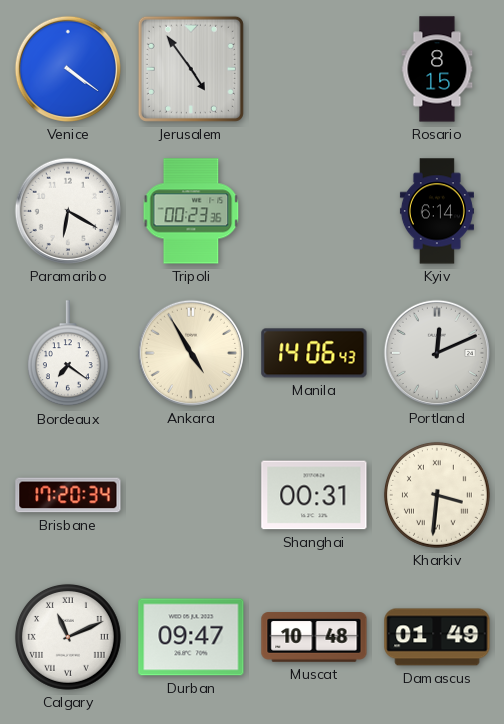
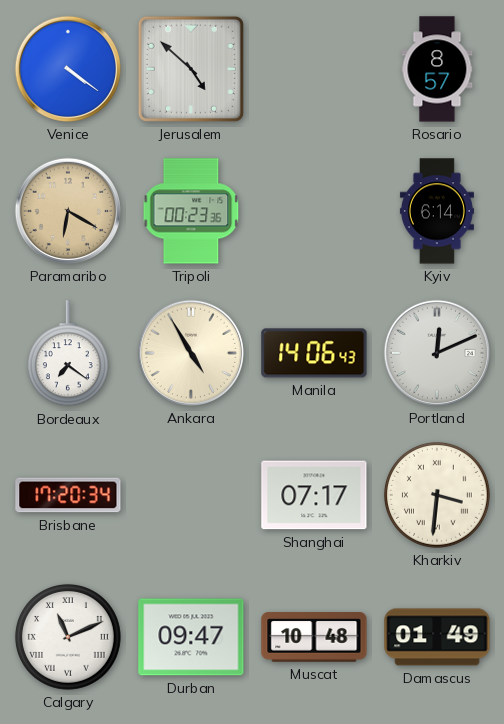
Jerusalem: 4:54 -> 4:52 (191, 69)
Rosario: 8:15 -> 8:57 (437, 69)
Paramaribo dial: white -> champagne (68, 211)
Shanghai: 00:31 -> 07:17 (314, 495)
